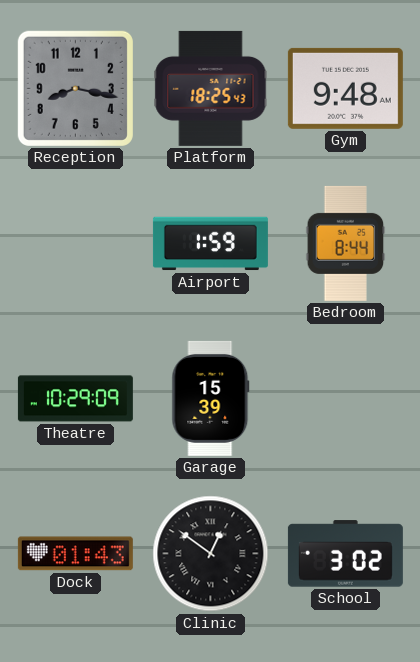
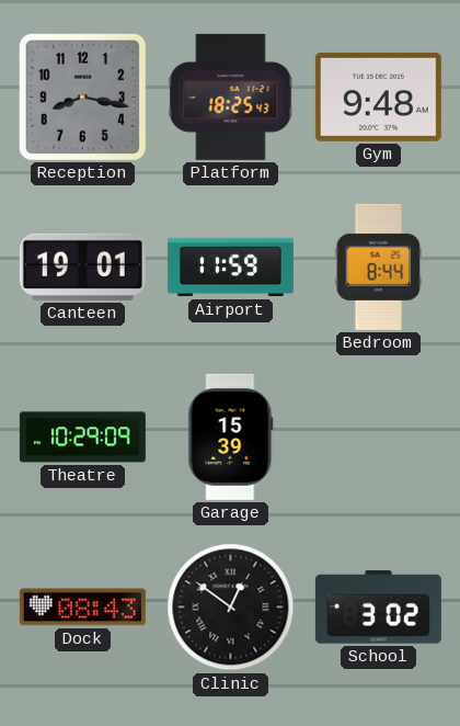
Canteen: none -> 19:01 (82, 266)
Airport: 1:59 -> 11:59 (230, 268)
Dock: 01:43 -> 08:43 (82, 608)
